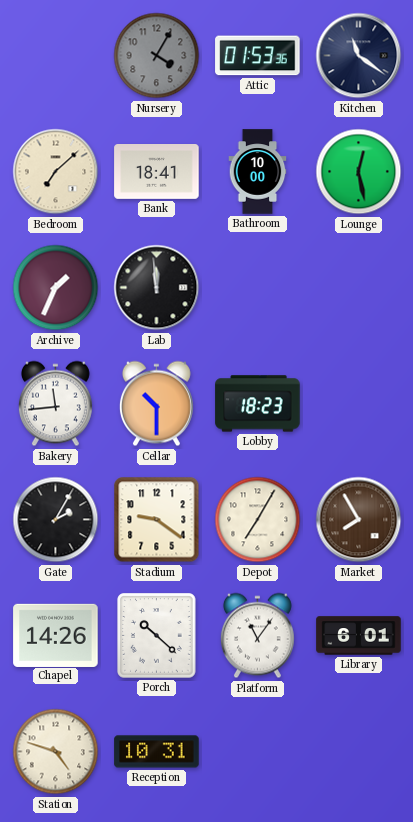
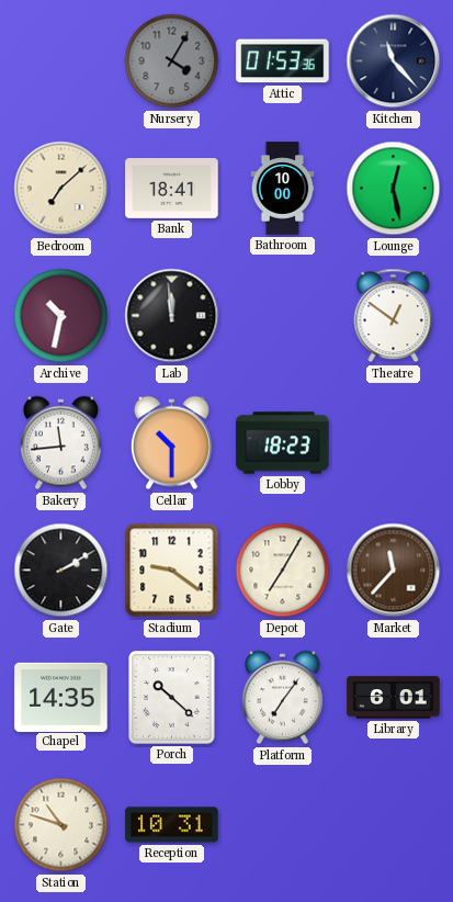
Kitchen: 11:21 -> 11:23 (394, 61)
Archive: 1:34 -> 10:32 (61, 316)
Theatre: none -> 12:51 (394, 316)
Gate: 2:05 -> 2:10 (61, 571)
Market: 7:55 -> 11:37 (394, 571)
Chapel: 14:26 -> 14:35 (61, 697)
Platform: 11:06 -> 7:06 (282, 698)
Station: 4:48 -> 10:48 (61, 825)
